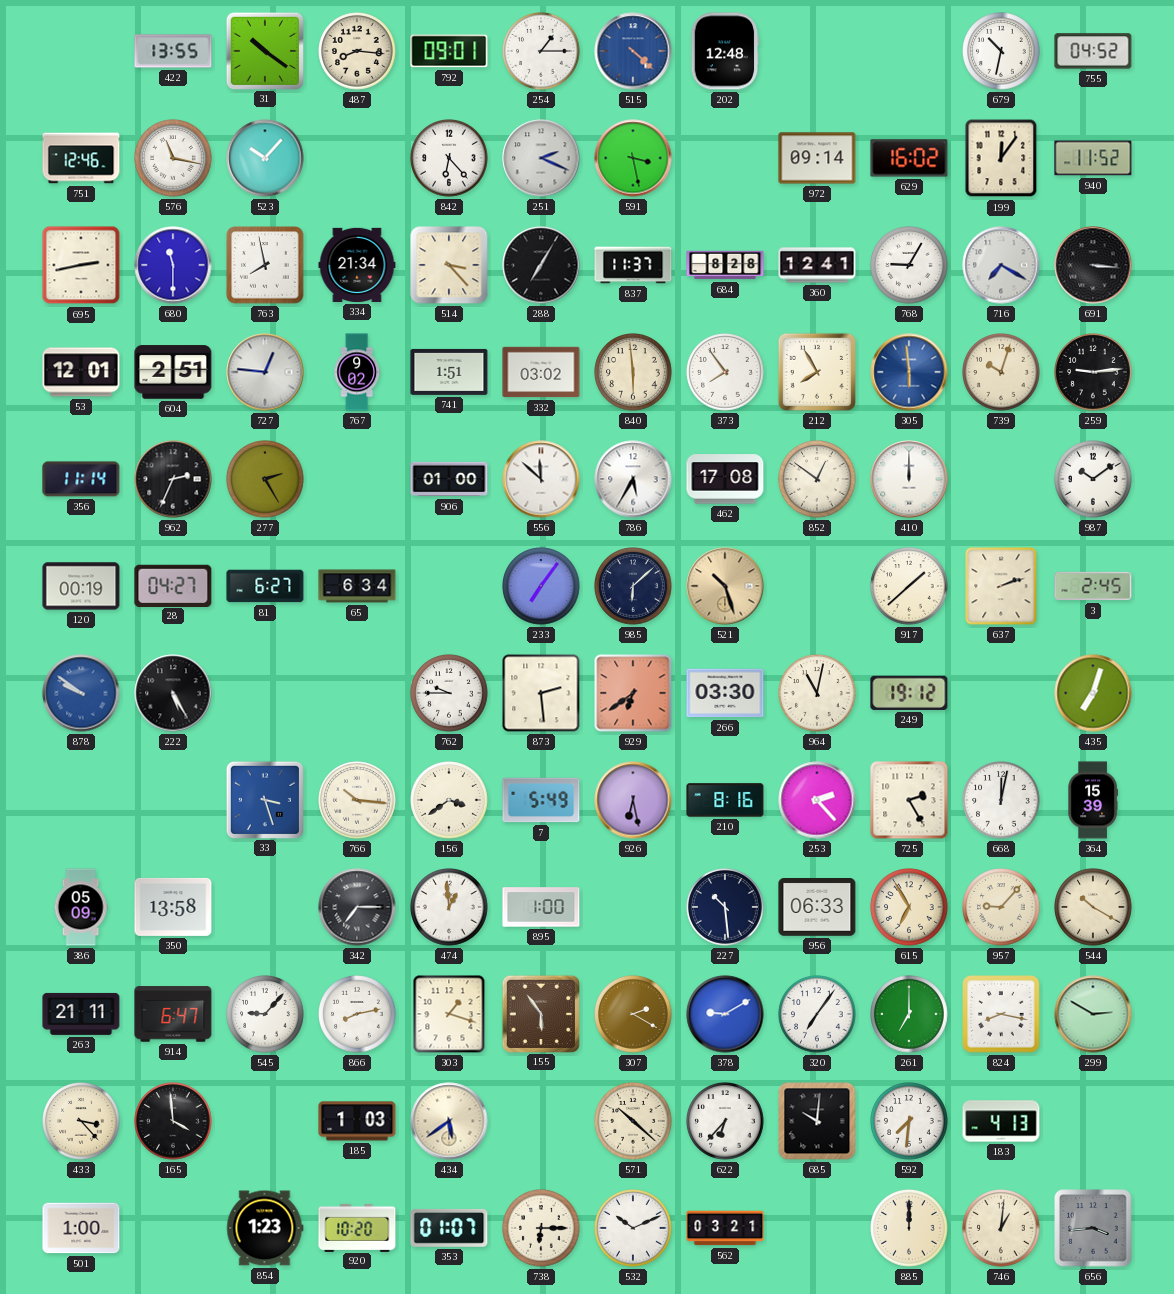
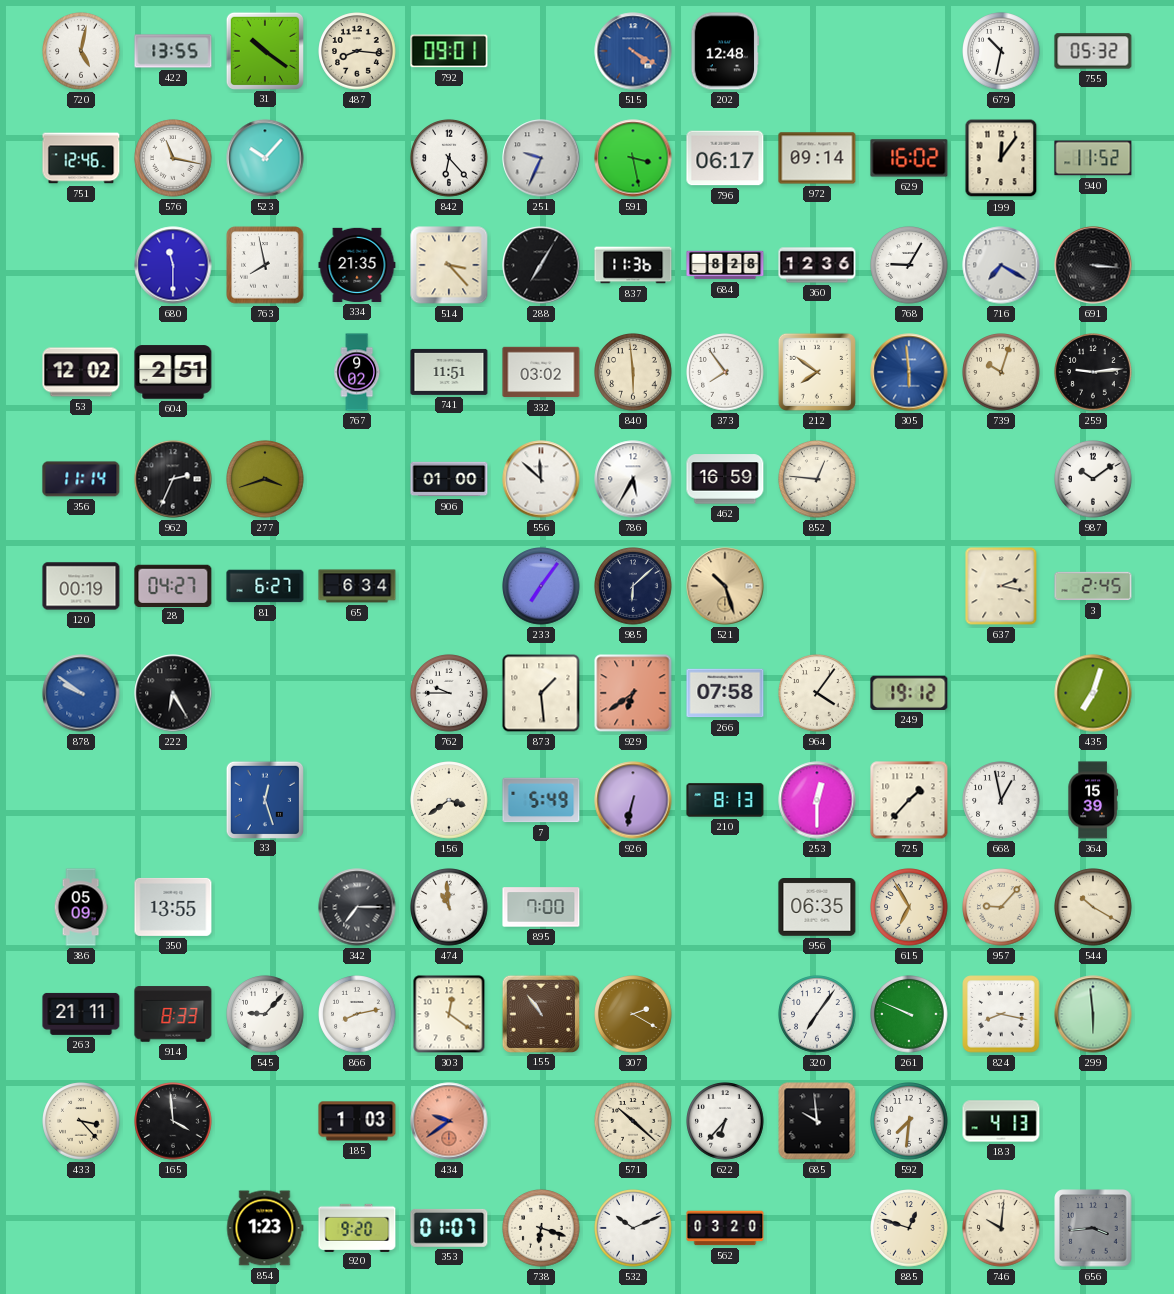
720: none -> 5:02 (81, 51)
254: 1:15 -> none (541, 51)
515: 4:22 -> 4:20 (633, 51)
755: 04:52 -> 05:32 (1093, 51)
251: 2:19 -> 9:34 (541, 158)
796: none -> 06:17 (725, 158)
695: 2:43 -> none (81, 265)
334: 21:34 -> 21:35 (357, 265)
837: 11:37 -> 11:36 (633, 265)
360: 12:41 -> 12:36 (817, 265)
53: 12:01 -> 12:02 (81, 372)
727: 12:46 -> none (265, 372)
741: 1:51 -> 11:51 (449, 372)
212: 7:55 -> 7:51 (817, 372)
277: 2:25 -> 3:42 (265, 479)
462: 17:08 -> 16:59 (725, 479)
852: 12:51 -> 12:46 (817, 479)
410: 12:00 -> none (909, 479)
917: 1:38 -> none (909, 586)
637: 2:12 -> 2:17 (1001, 586)
222: 5:25 -> 6:25 (173, 693)
873: 2:29 -> 1:29 (541, 693)
266: 03:30 -> 07:58 (725, 693)
964: 11:02 -> 4:06 (817, 693)
33: 3:27 -> 12:27 (264, 799)
766: 10:16 -> none (357, 800)
926: 6:28 -> 6:32 (633, 800)
210: 8:16 -> 8:13 (725, 800)
253: 2:23 -> 12:30 (817, 800)
725: 2:25 -> 1:37 (909, 800)
668: 12:02 -> 12:58 (1001, 800)
350: 13:58 -> 13:55 (173, 907)
474: 12:59 -> 10:59 (449, 907)
895: 1:00 -> 7:00 (541, 907)
227: 10:29 -> none (725, 907)
956: 06:33 -> 06:35 (817, 907)
914: 6:47 -> 8:33 (173, 1014)
303: 1:18 -> 12:21 (449, 1014)
155: 5:54 -> 10:54 (540, 1013)
378: 9:10 -> none (725, 1014)
261: 7:00 -> 9:49 (909, 1014)
299: 2:50 -> 5:59 (1093, 1014)
434: 5:39 -> 9:39 (449, 1121)
434 dial: cream -> salmon (449, 1121)
685: 10:01 -> 9:59 (817, 1121)
501: 1:00 -> none (81, 1228)
920: 10:20 -> 9:20 (357, 1227)
738: 6:15 -> 6:18 (541, 1228)
562: 03:21 -> 03:20 (725, 1228)
885: 12:00 -> 12:48 (909, 1228)
746: 1:01 -> 10:01 (1001, 1228)
